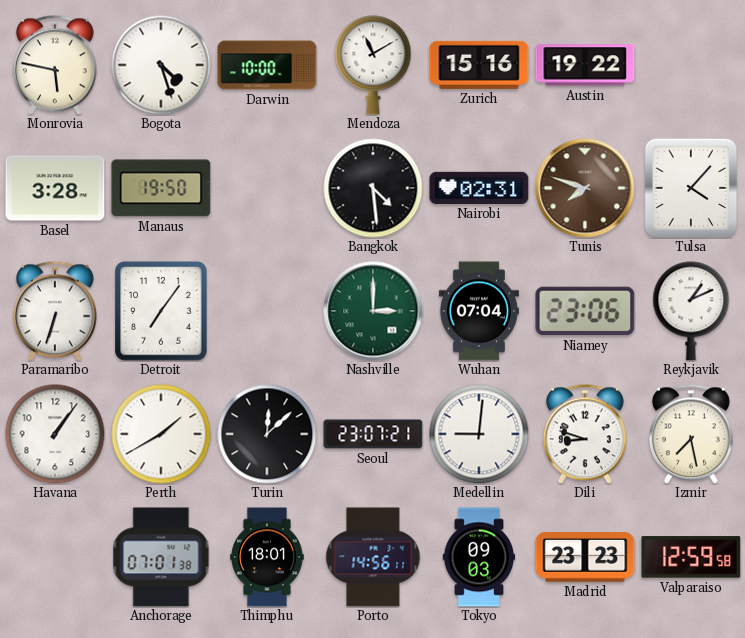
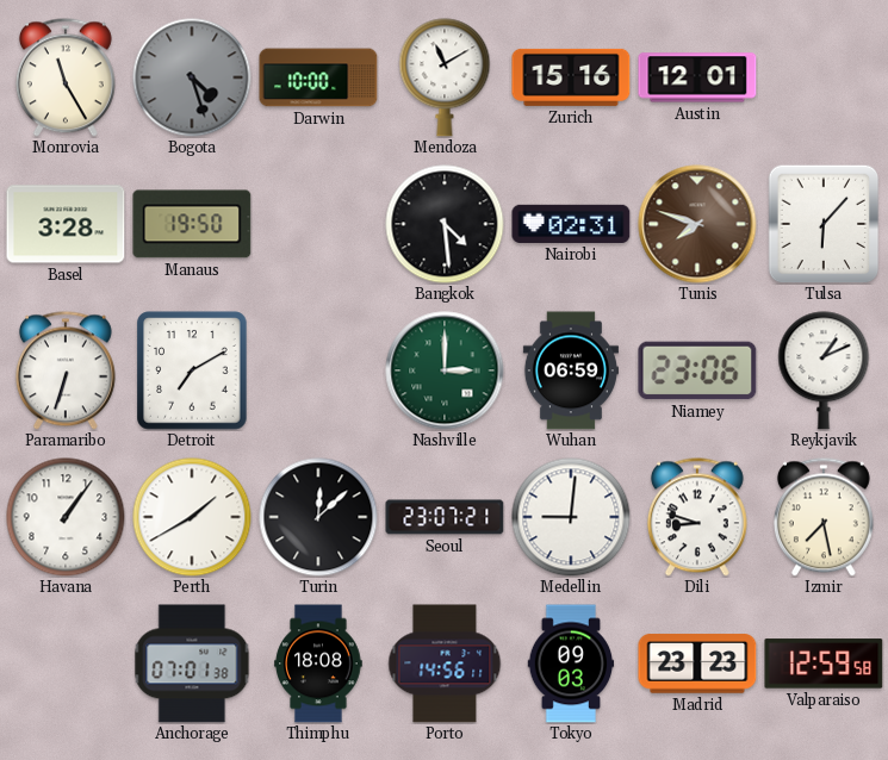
Monrovia: 5:47 -> 11:25 (66, 77)
Bogota dial: white -> grey (192, 77)
Austin: 19:22 -> 12:01 (697, 77)
Tulsa: 4:07 -> 6:07 (824, 224)
Detroit: 7:06 -> 7:10 (192, 370)
Wuhan: 07:04 -> 06:59 (571, 370)
Thimphu: 18:01 -> 18:08 (318, 664)
